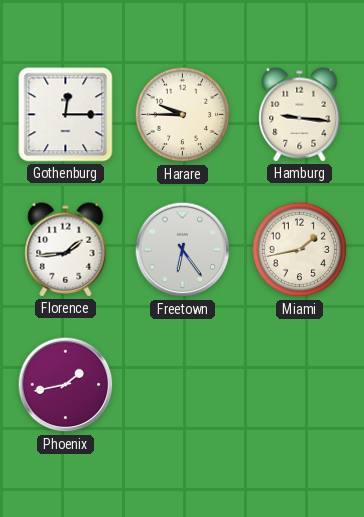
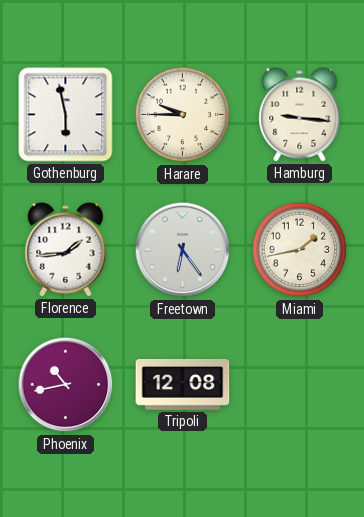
Gothenburg: 12:15 -> 5:58 (66, 115)
Phoenix: 1:43 -> 10:43 (66, 385)
Tripoli: none -> 12:08 (183, 384)
